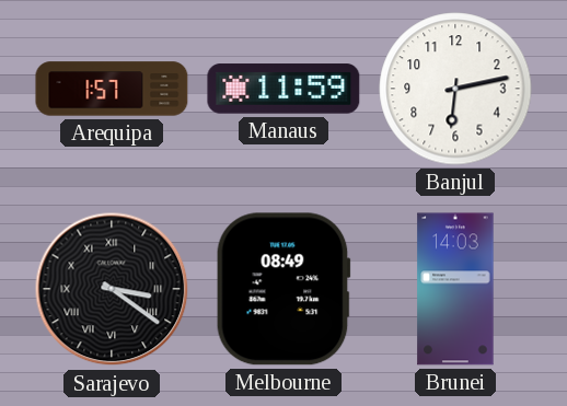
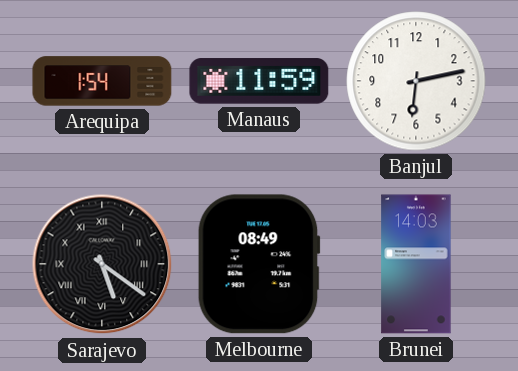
Arequipa: 1:57 -> 1:54 (102, 81)
Sarajevo: 3:21 -> 5:21 (102, 264)
